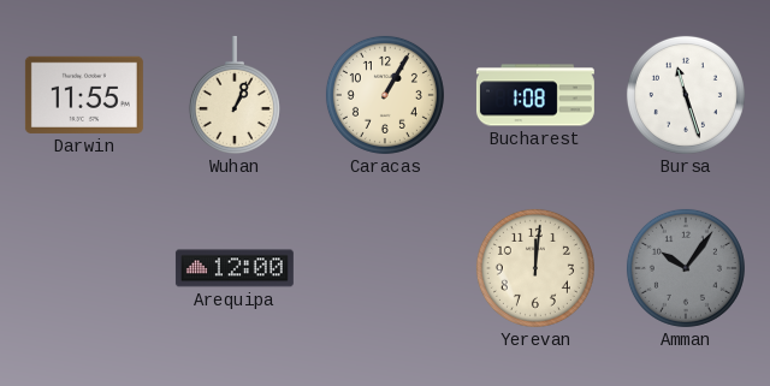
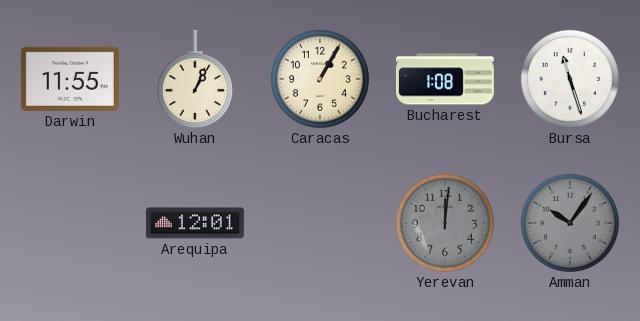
Arequipa: 12:00 -> 12:01 (195, 223)
Yerevan dial: cream -> grey (445, 223)
